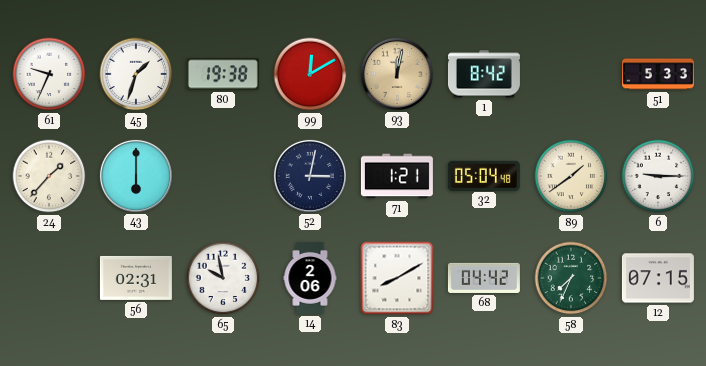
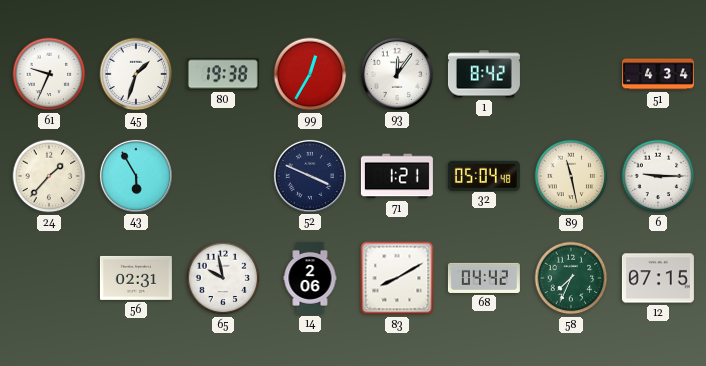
99: 12:10 -> 12:35 (310, 74)
93: 12:02 -> 12:06 (397, 74)
93 dial: champagne -> white (397, 74)
51: 5:33 -> 4:34 (658, 74)
43: 6:00 -> 5:55 (136, 176)
52: 3:02 -> 3:49 (310, 176)
89: 1:39 -> 11:28 (571, 176)
